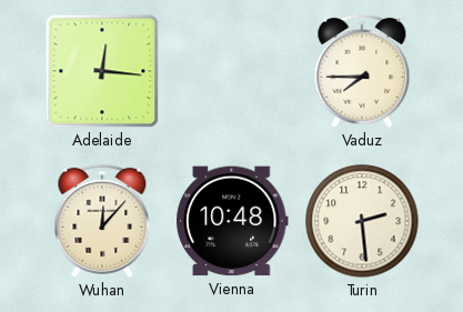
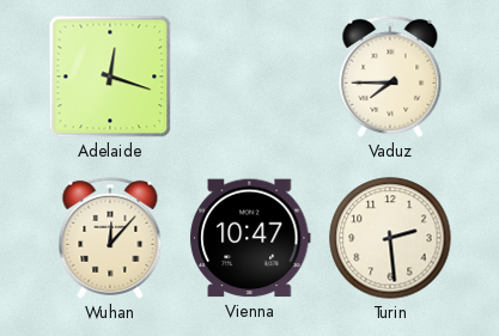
Adelaide: 12:16 -> 12:18 (110, 77)
Vienna: 10:48 -> 10:47 (250, 238)
